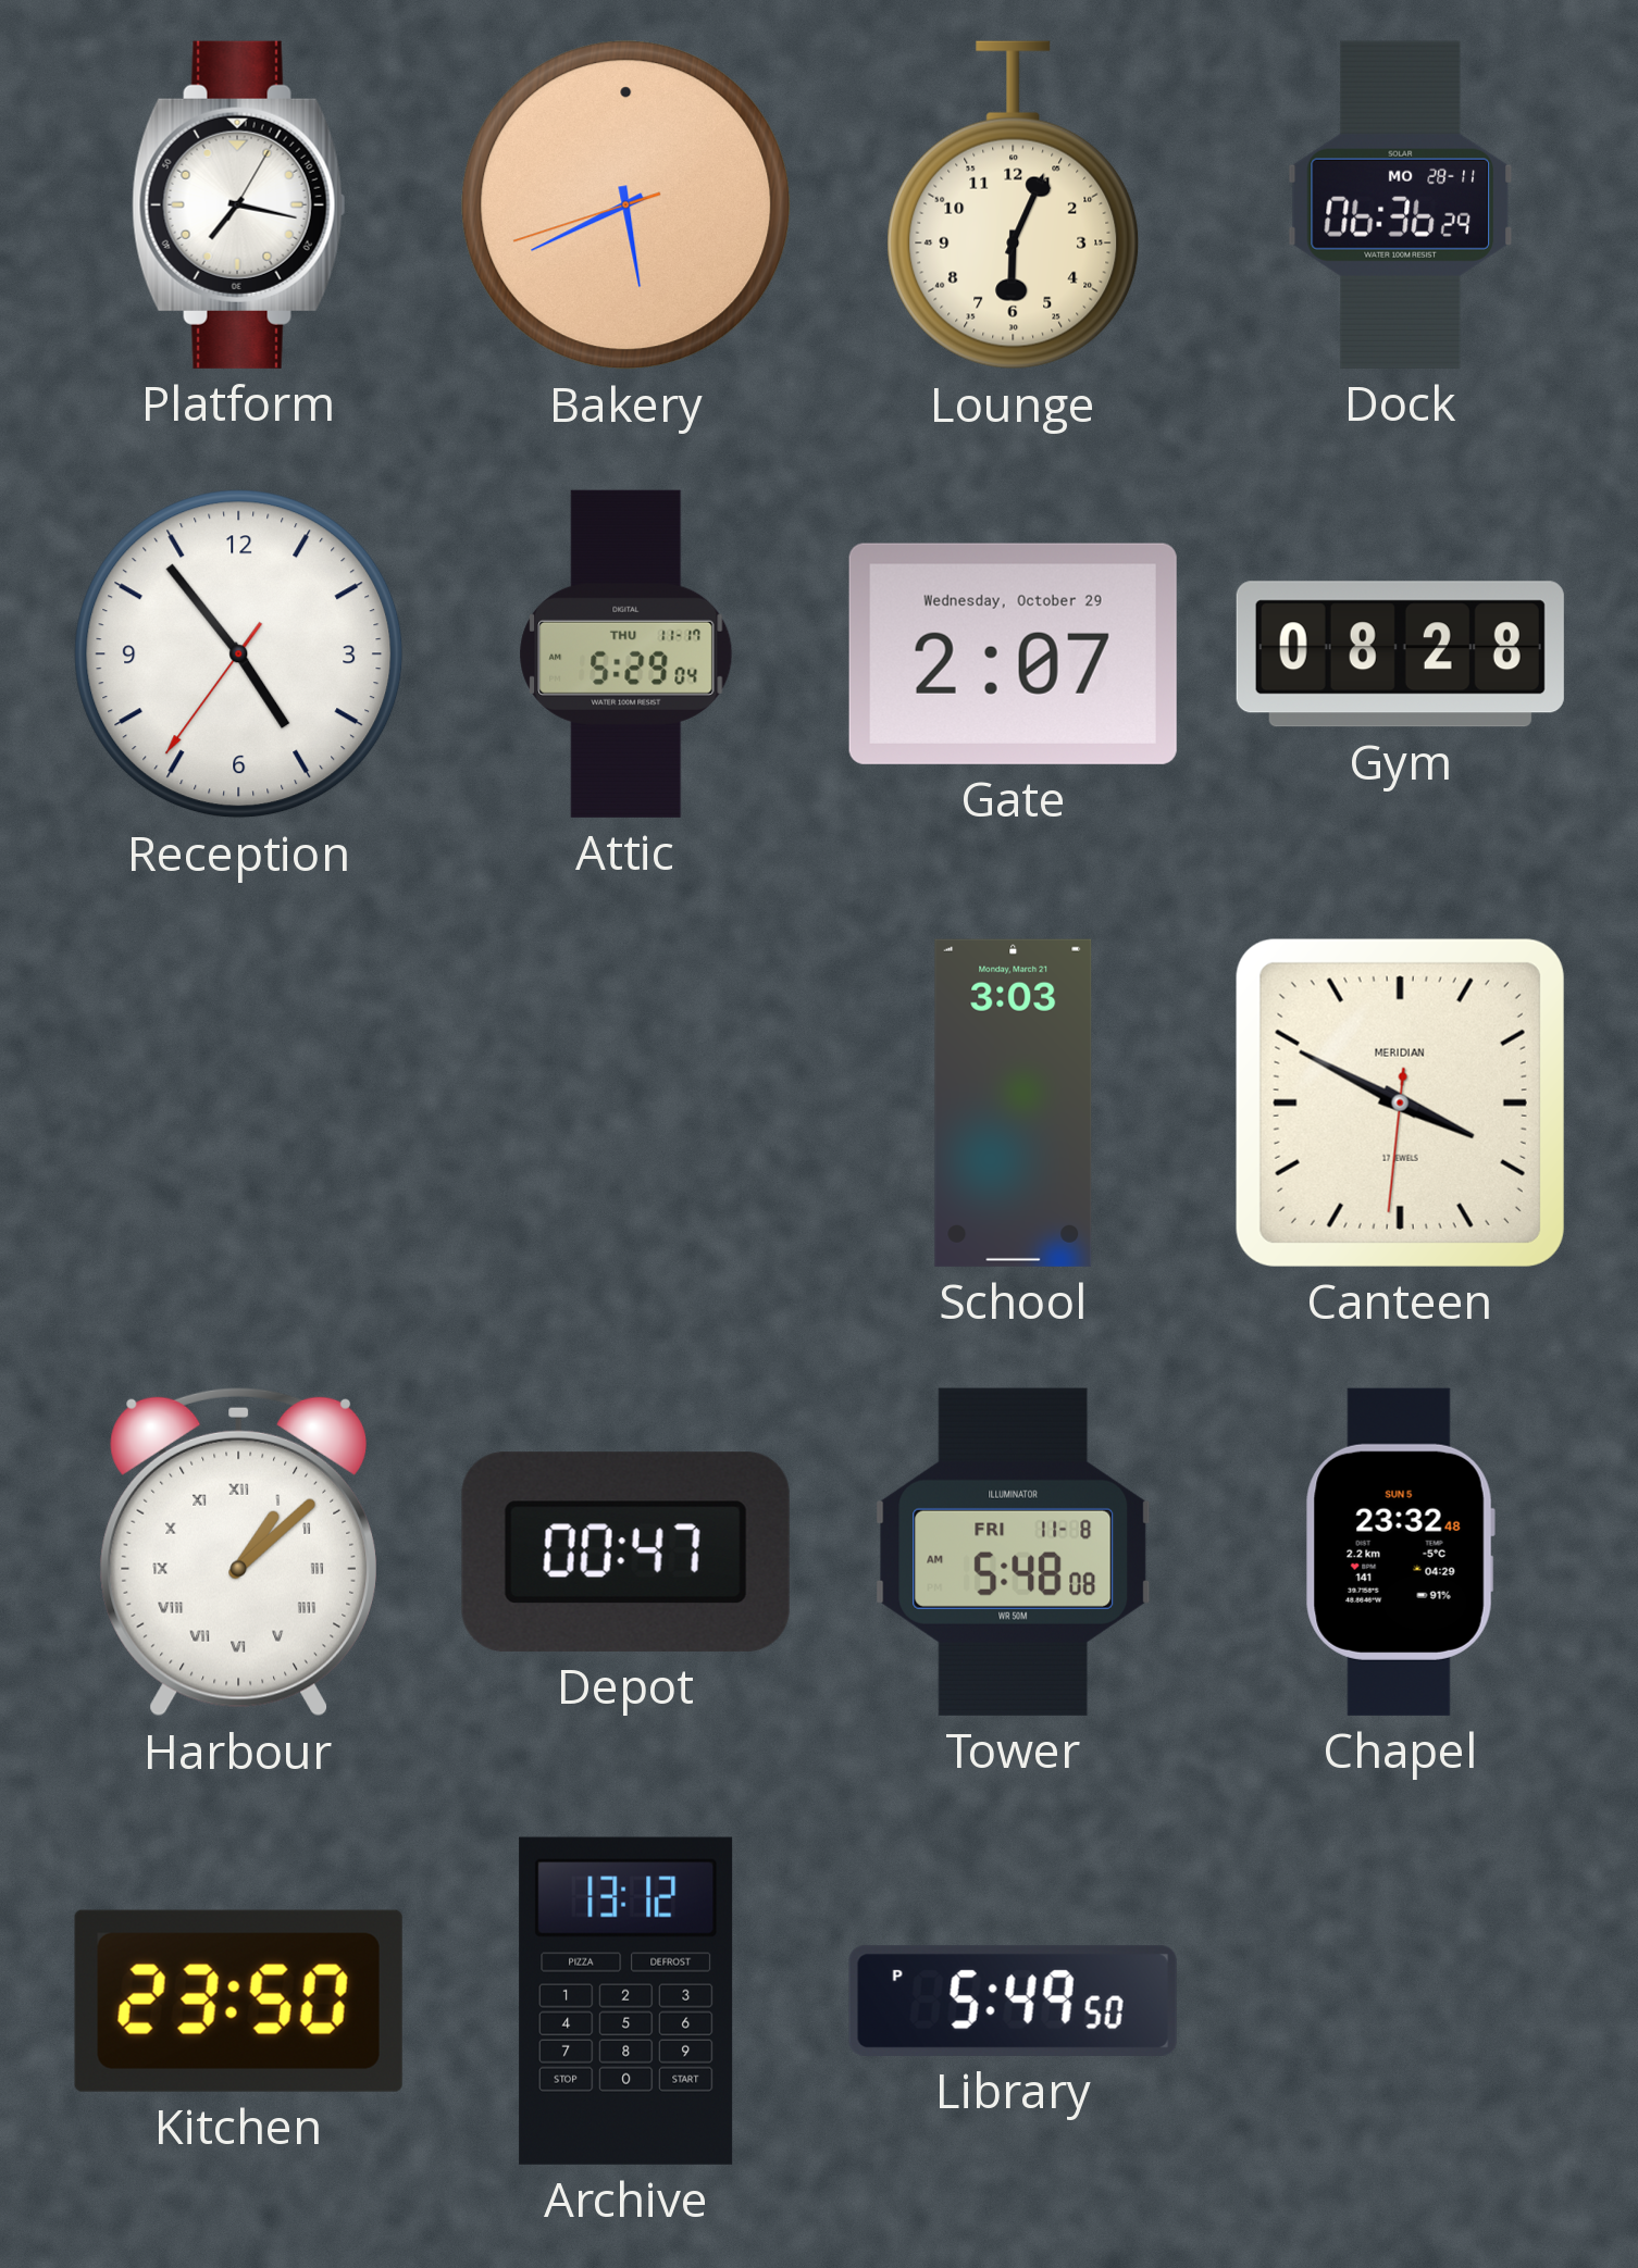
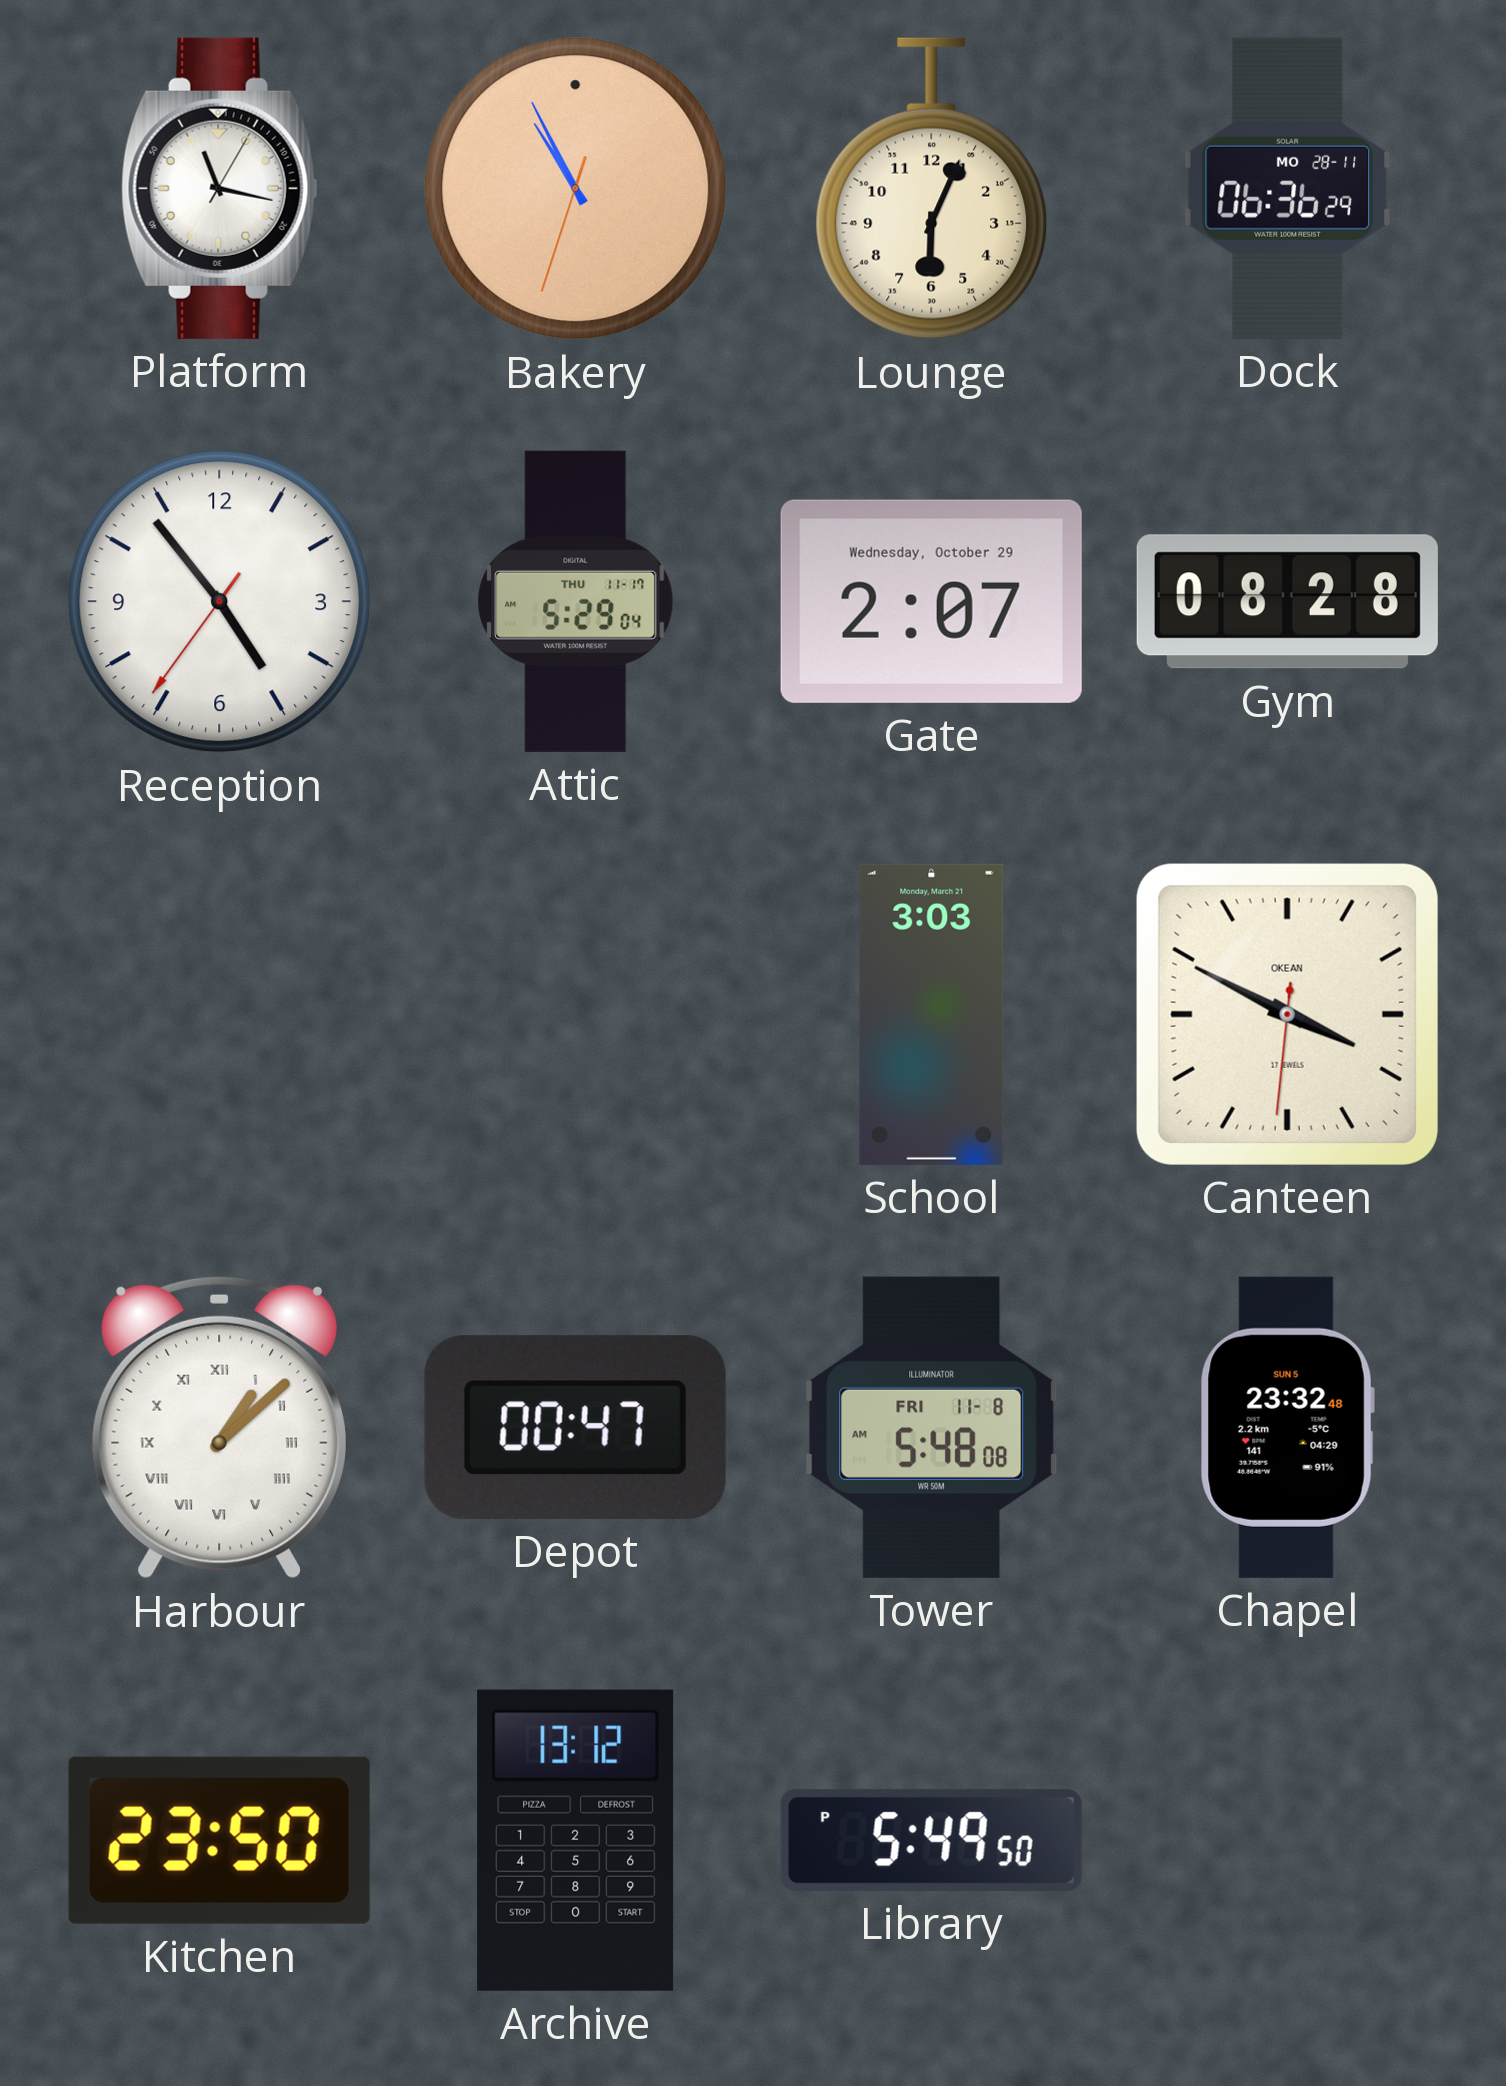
Platform: 7:17 -> 11:17 (220, 188)
Bakery: 5:40 -> 10:55 (576, 189)
Canteen brand: MERIDIAN -> OKEAN (1287, 1014)
